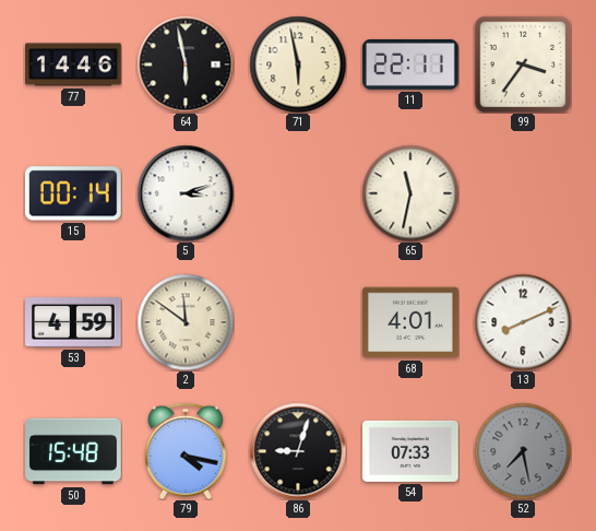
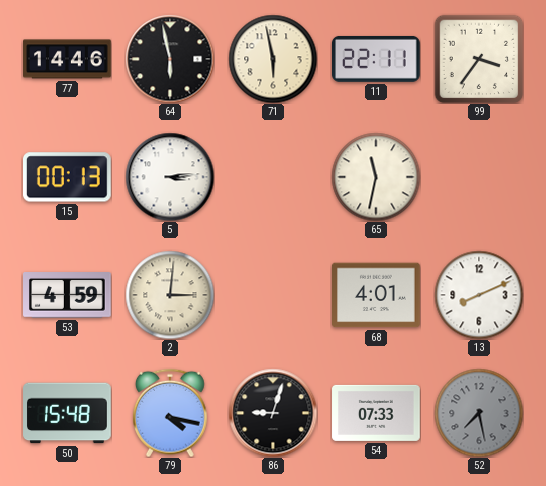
15: 00:14 -> 00:13 (68, 177)
5: 3:12 -> 3:14 (170, 177)
2: 11:51 -> 3:01 (170, 295)
